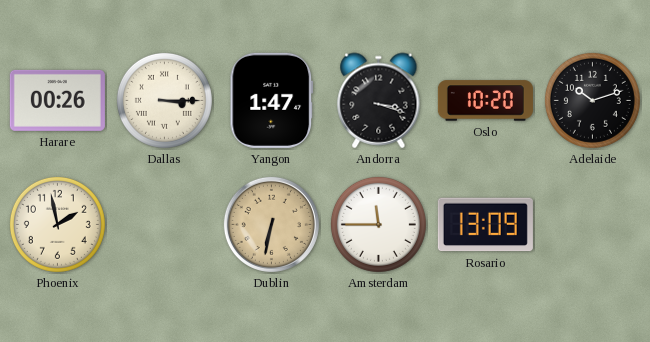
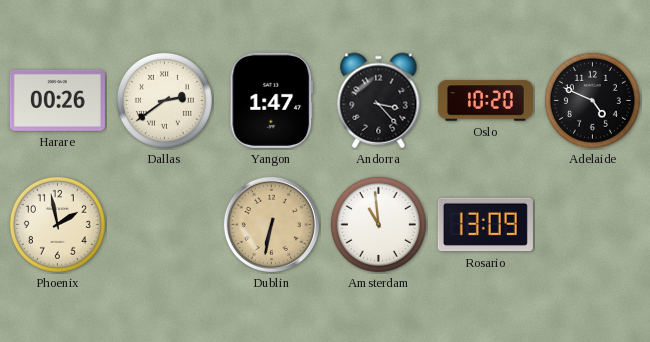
Dallas: 3:15 -> 2:39 (164, 100)
Andorra: 3:18 -> 3:23 (379, 101)
Adelaide: 10:12 -> 4:49 (592, 100)
Amsterdam: 11:45 -> 10:59 (378, 224)
